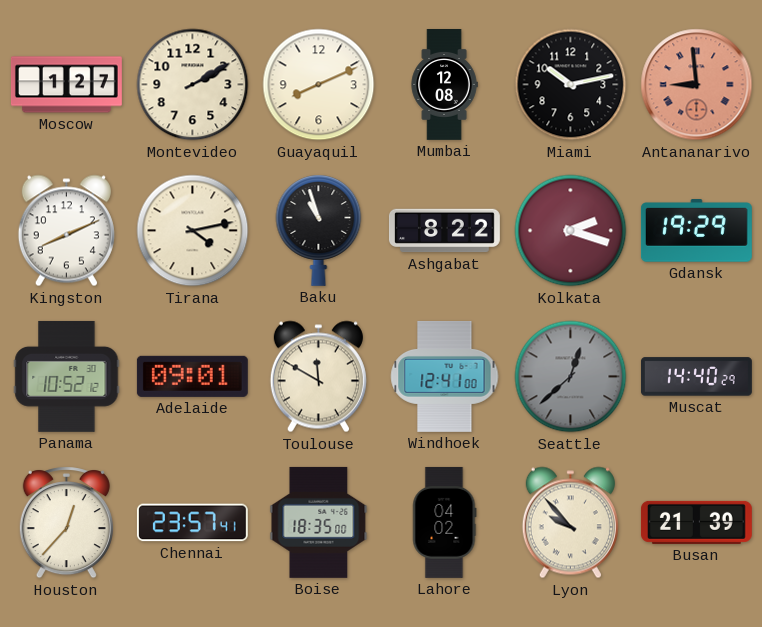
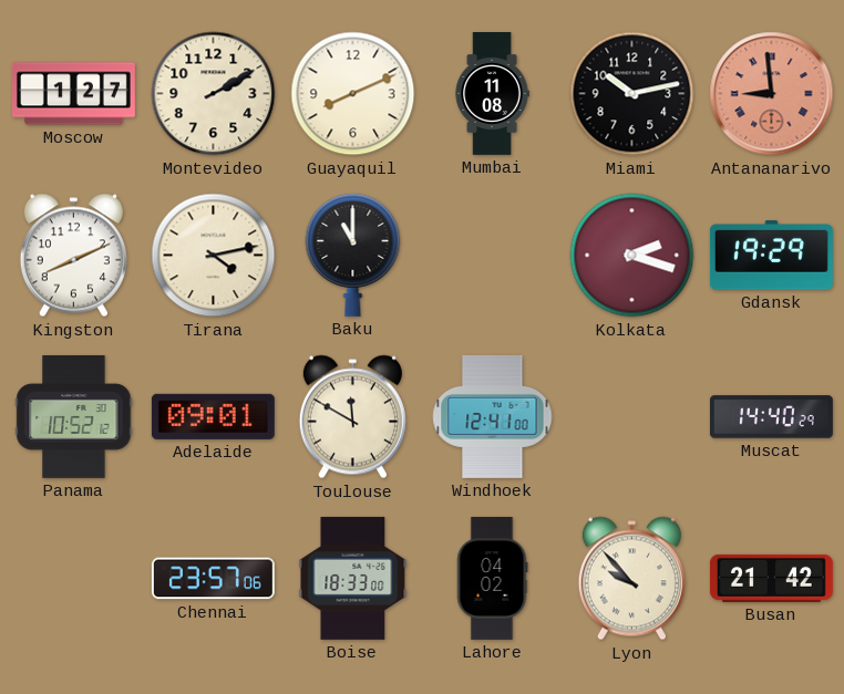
Mumbai: 12:08 -> 11:08 (492, 94)
Baku: 10:57 -> 11:00 (353, 255)
Ashgabat: 8:22 -> none (444, 231)
Seattle: 12:38 -> none (571, 377)
Houston: 12:37 -> none (66, 523)
Chennai: 23:57:41 -> 23:57:06 (213, 579)
Boise: 18:35 -> 18:33 (353, 578)
Busan: 21:39 -> 21:42 (771, 578)
